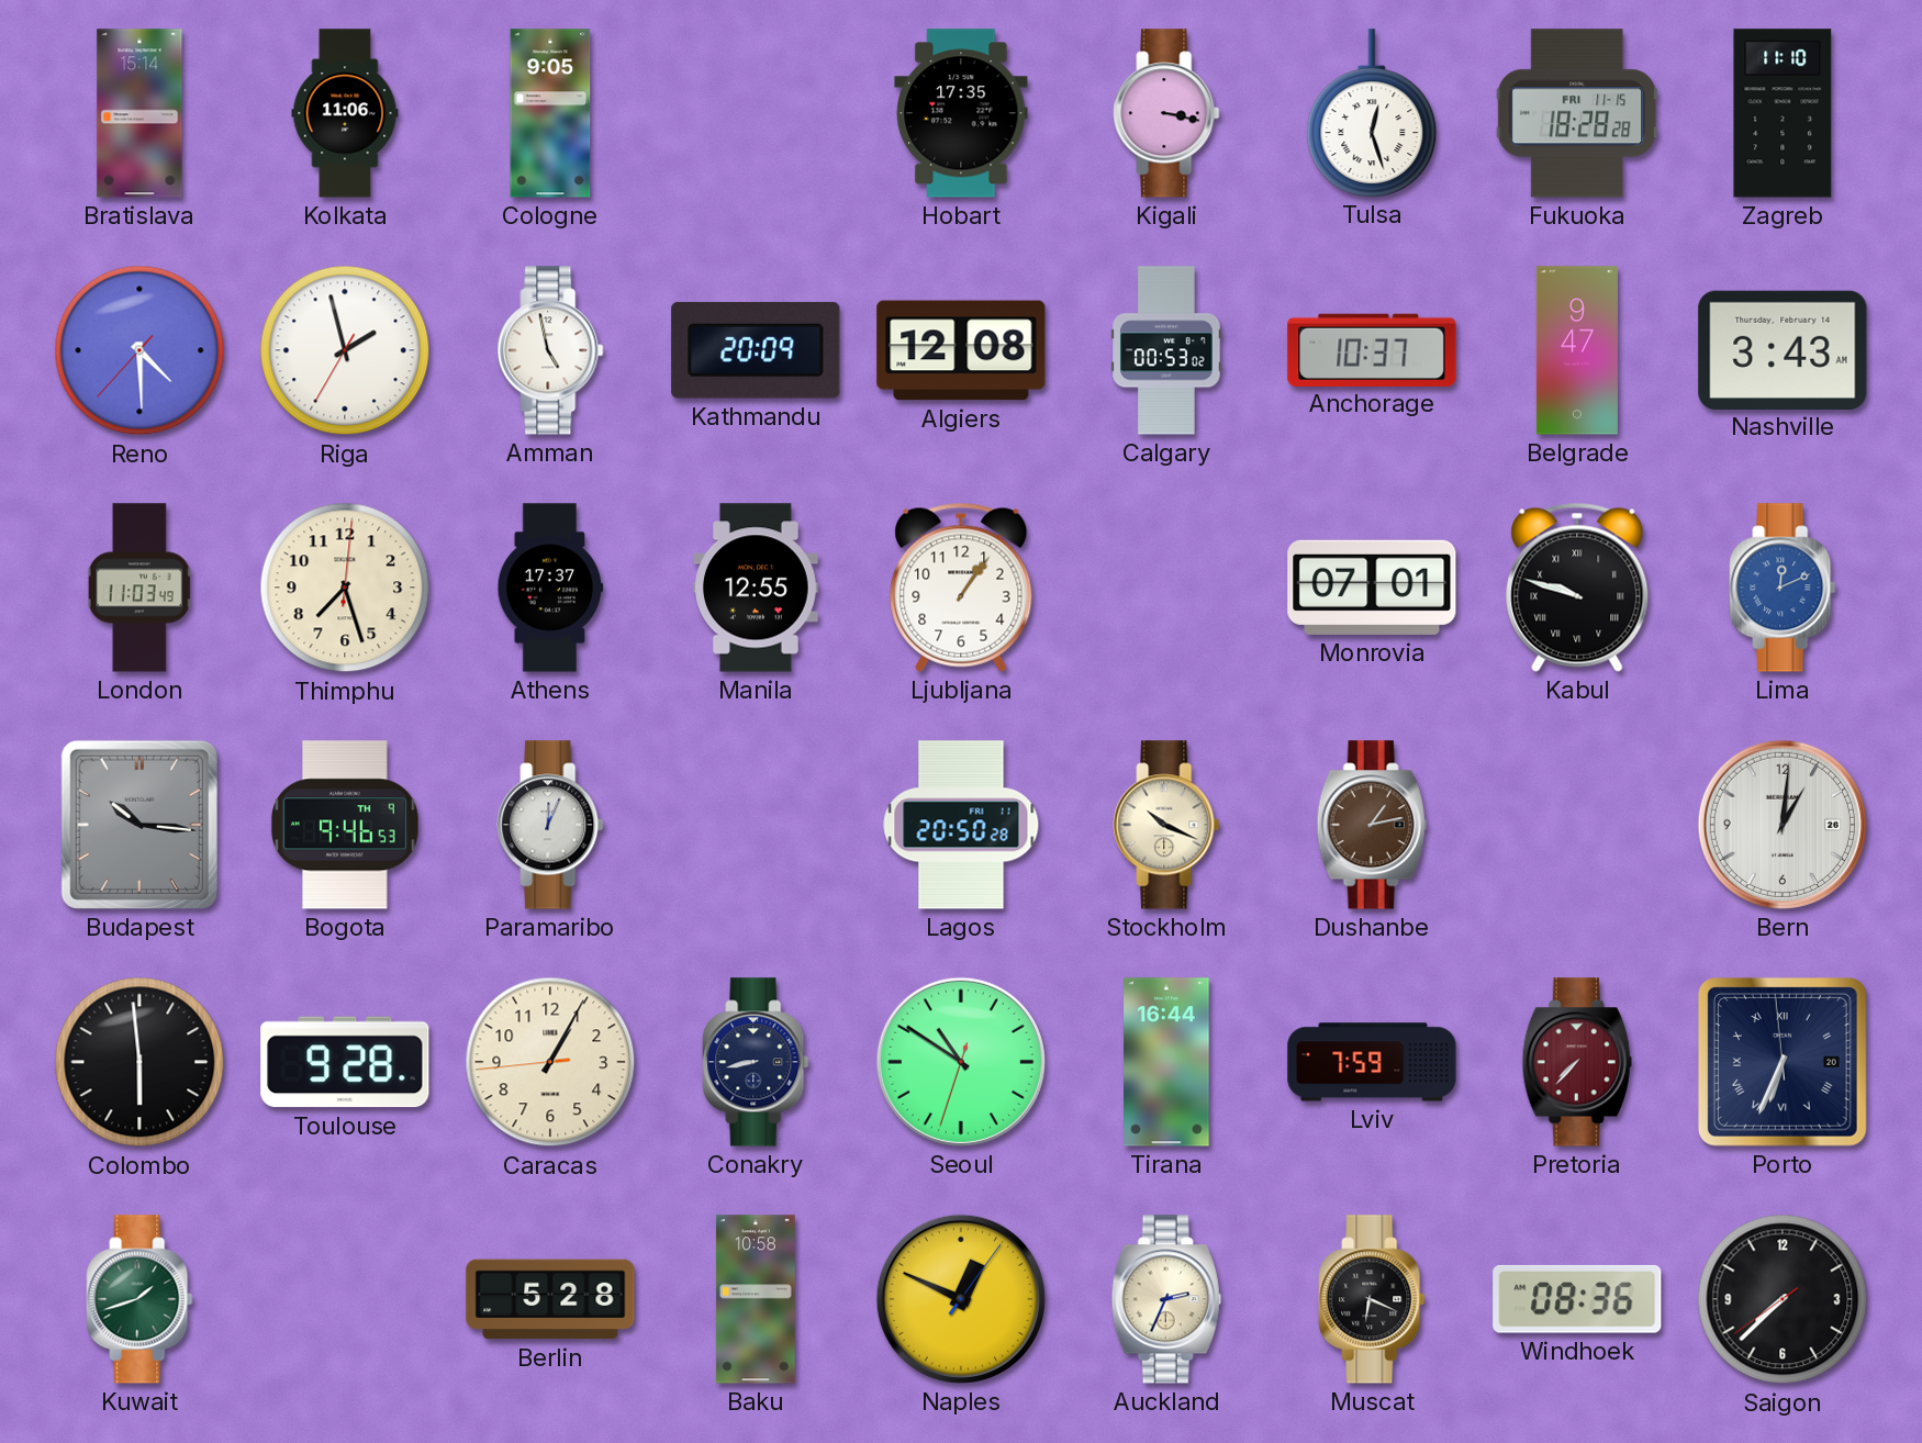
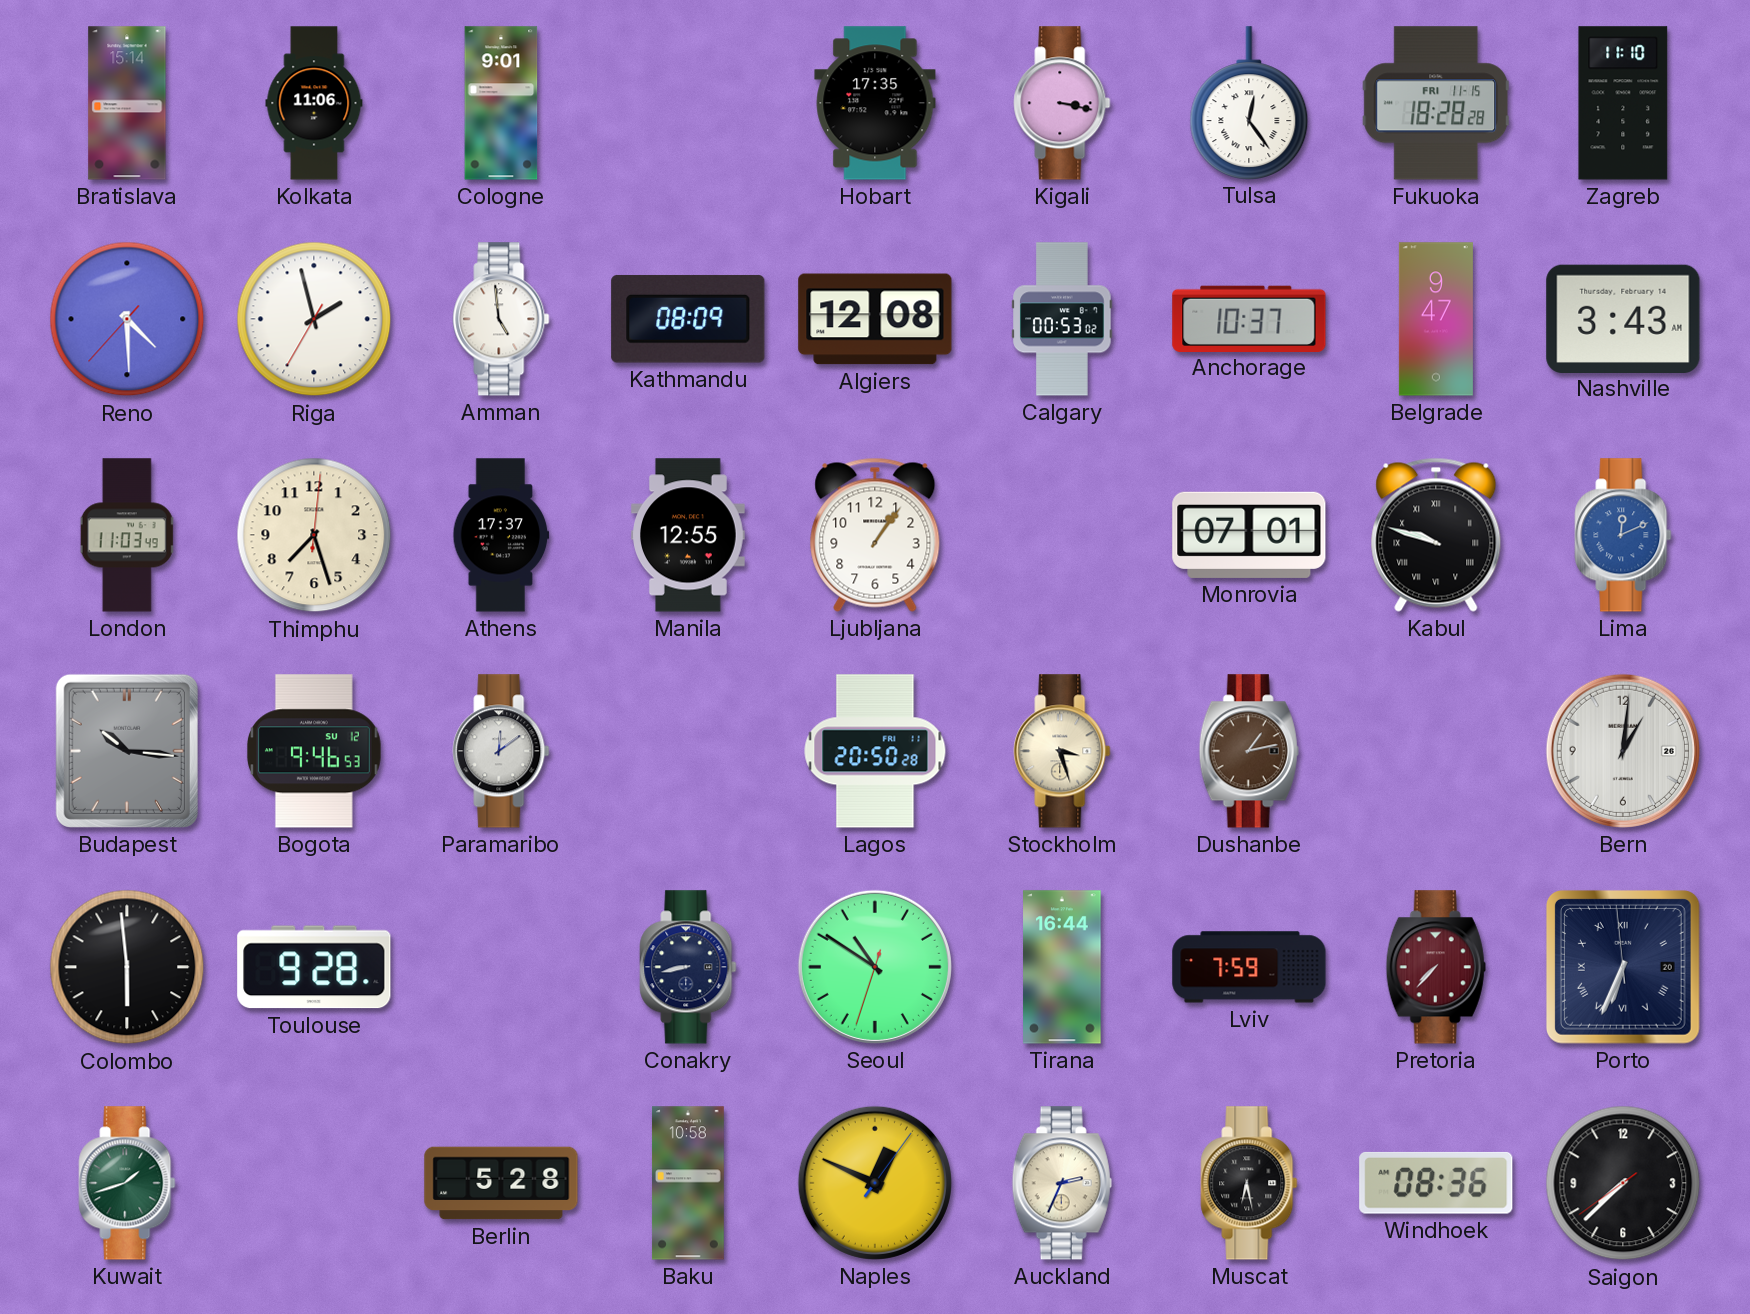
Cologne: 9:05 -> 9:01 (501, 103)
Tulsa: 12:27 -> 12:24 (1249, 103)
Amman: 4:58 -> 4:59 (501, 319)
Kathmandu: 20:09 -> 08:09 (688, 319)
Bogota date: TH 9 -> SU 12 (315, 751)
Paramaribo: 12:04 -> 12:09 (501, 751)
Stockholm: 10:19 -> 3:27 (1062, 751)
Caracas: 1:04 -> none (550, 1062)
Muscat: 6:19 -> 6:28 (1249, 1183)
